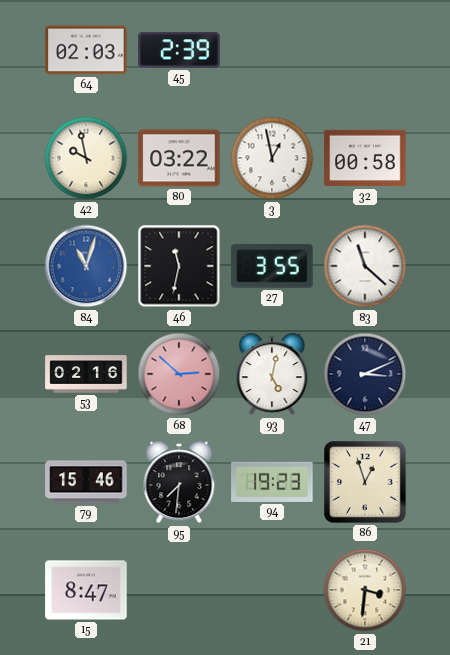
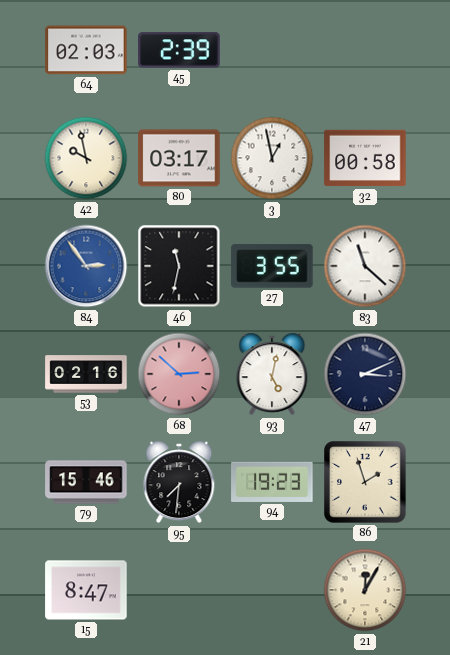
80: 03:22 -> 03:17 (179, 158)
84: 11:03 -> 2:54 (86, 266)
86: 12:57 -> 1:57 (366, 483)
21: 3:31 -> 12:05 (365, 590)
